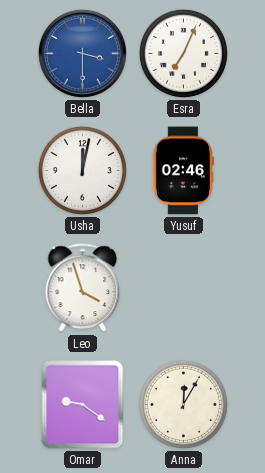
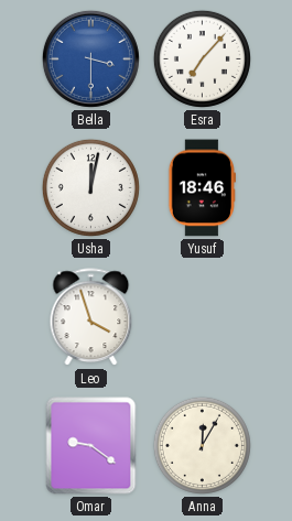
Esra: 7:04 -> 7:07 (202, 58)
Yusuf: 02:46 -> 18:46 (202, 188)
